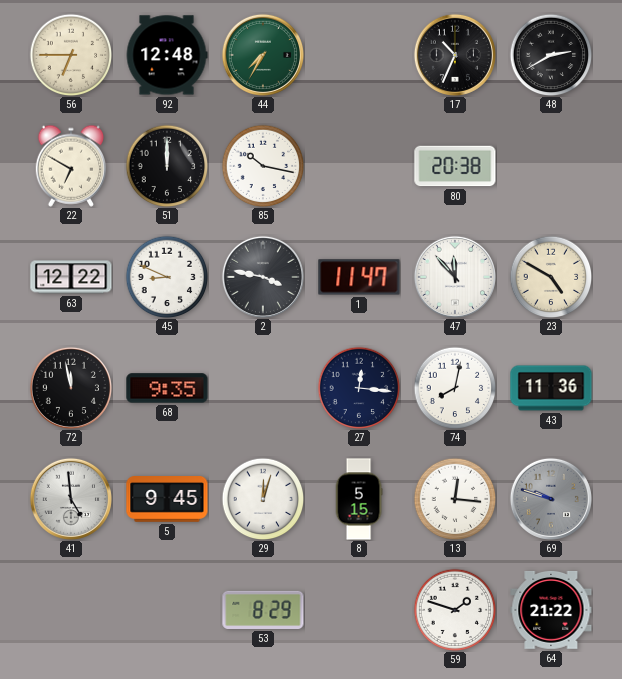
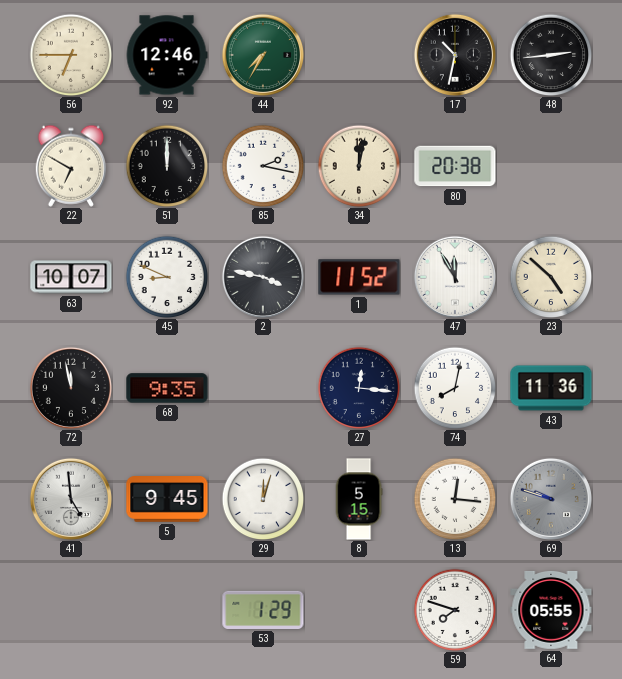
92: 12:48 -> 12:46 (167, 55)
17: 10:34 -> 10:32 (455, 55)
48: 2:40 -> 2:44 (551, 55)
85: 10:17 -> 2:17 (263, 166)
34: none -> 12:02 (359, 166)
63: 12:22 -> 10:07 (71, 277)
1: 11:47 -> 11:52 (359, 277)
47: 11:53 -> 11:55 (455, 277)
23: 4:50 -> 4:52 (551, 277)
53: 8:29 -> 1:29 (263, 610)
59: 1:48 -> 7:48 (455, 610)
64: 21:22 -> 05:55 (551, 610)
